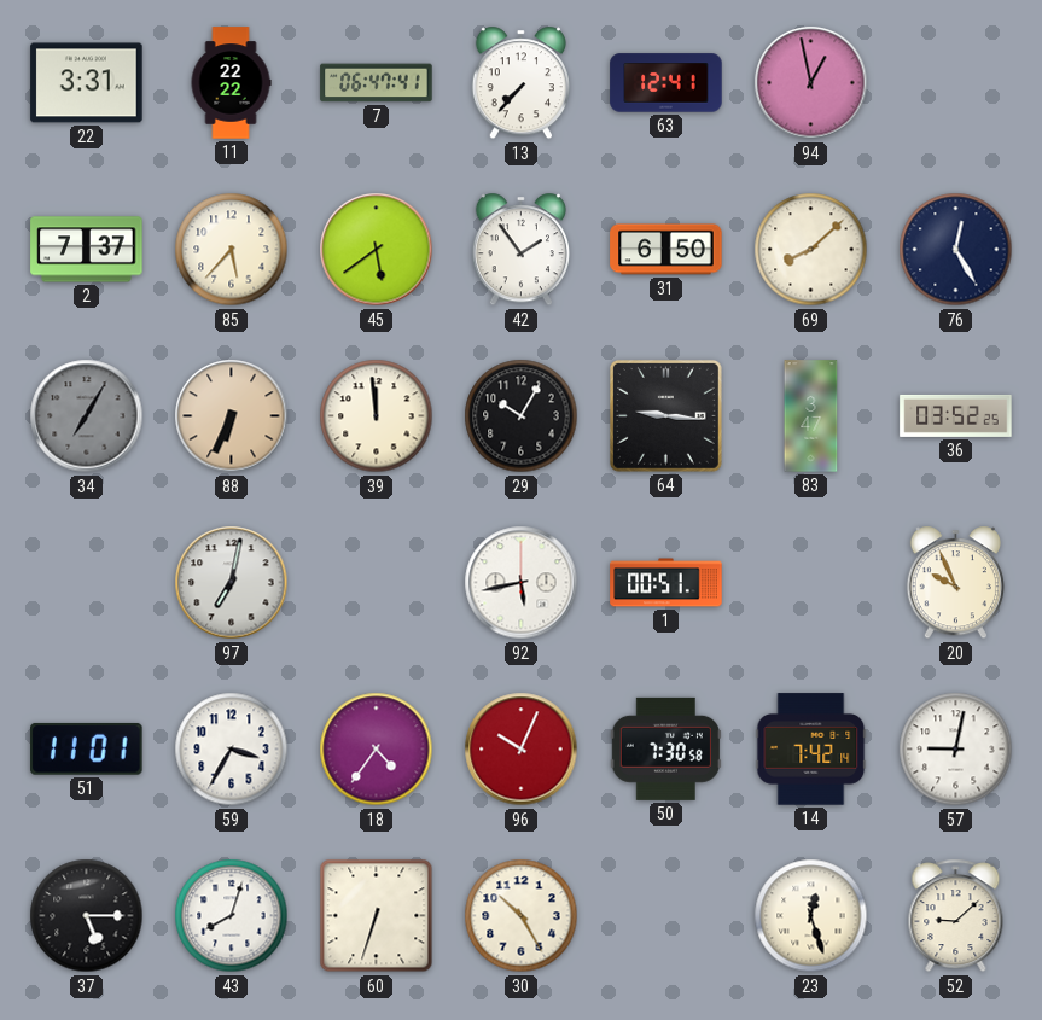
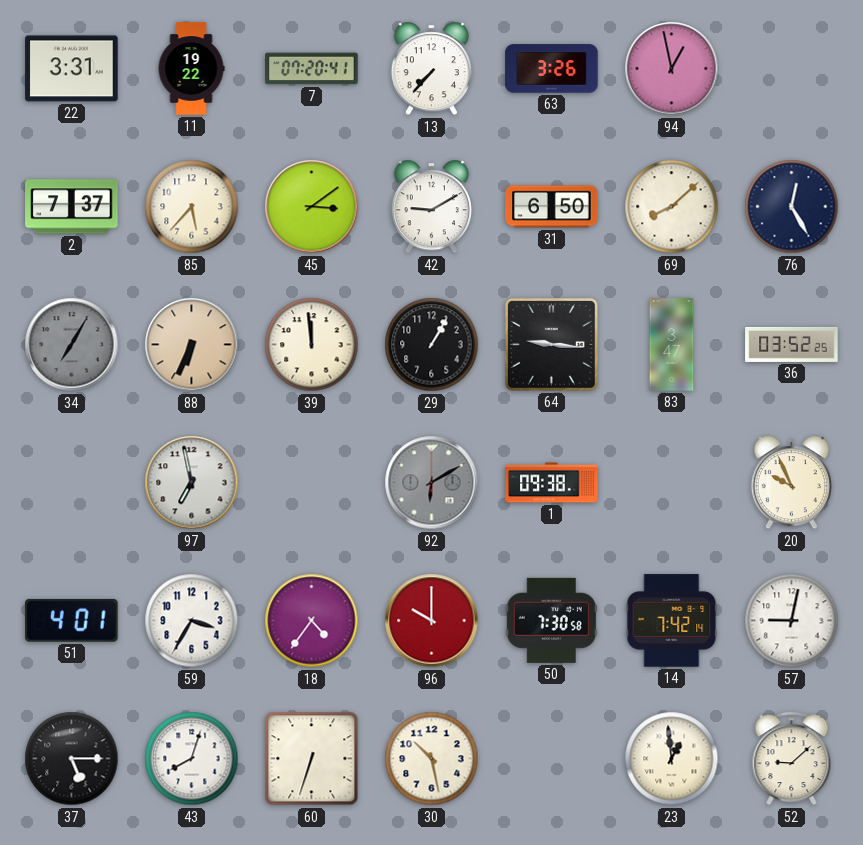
11: 22:22 -> 19:22 (191, 69)
7: 06:47 -> 07:20 (312, 69)
63: 12:41 -> 3:26 (552, 69)
45: 5:39 -> 3:09 (312, 207)
42: 1:54 -> 9:10 (431, 207)
29: 10:05 -> 1:05 (432, 345)
97: 7:02 -> 6:58 (192, 483)
92: 5:43 -> 6:10 (432, 483)
92 dial: white -> grey (432, 483)
1: 00:51 -> 09:38 (552, 483)
51: 11:01 -> 4:01 (72, 620)
96: 10:04 -> 10:00 (432, 621)
30: 10:25 -> 10:28 (432, 759)
23: 12:27 -> 12:59 (672, 759)
